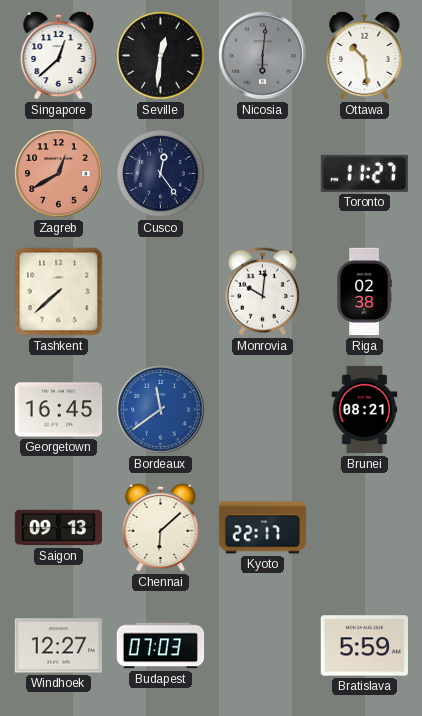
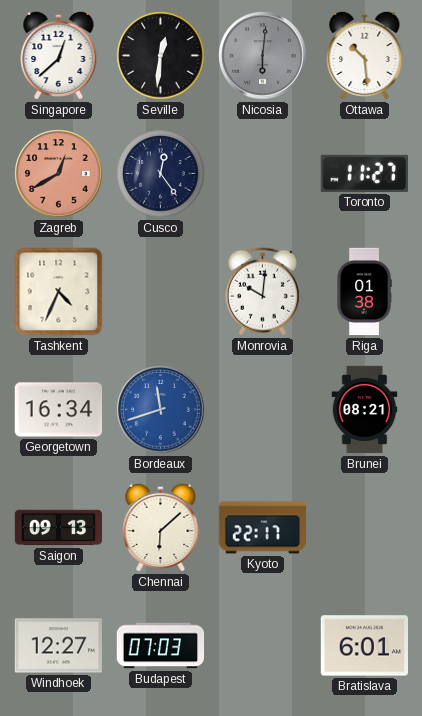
Tashkent: 7:38 -> 4:34 (59, 292)
Riga: 02:38 -> 01:38 (364, 292)
Georgetown: 16:45 -> 16:34 (59, 410)
Bordeaux: 11:39 -> 11:42 (161, 410)
Bratislava: 5:59 -> 6:01 (364, 646)
